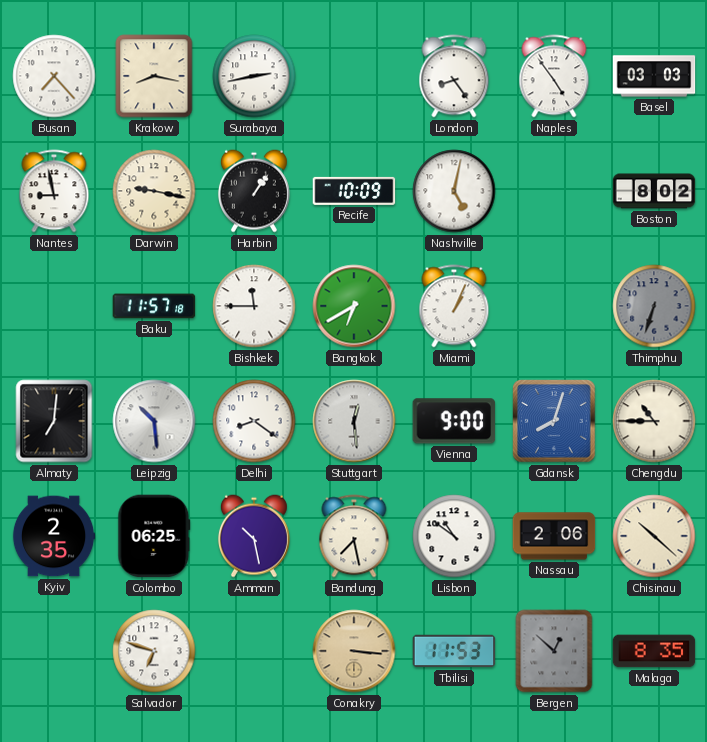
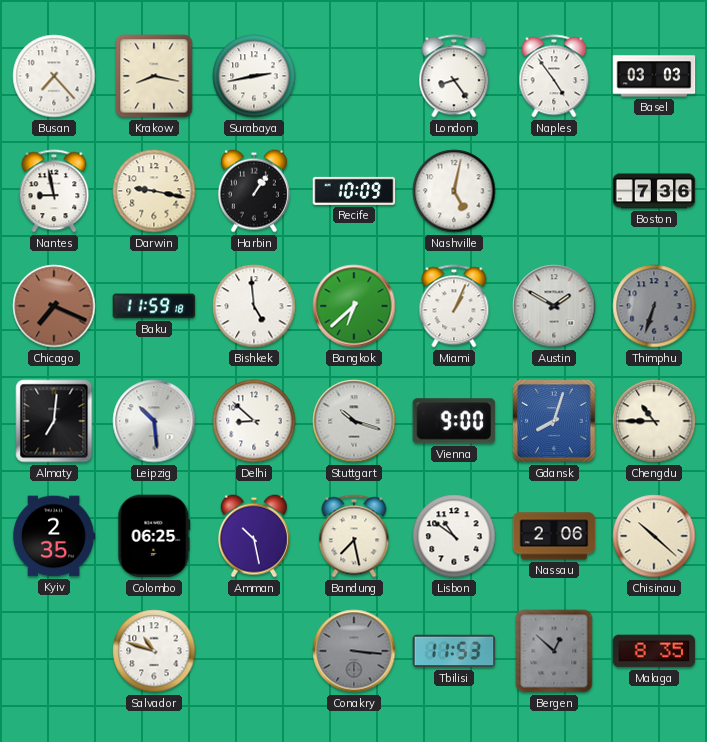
Boston: 8:02 -> 7:36 (654, 191)
Chicago: none -> 7:19 (54, 306)
Baku: 11:57 -> 11:59 (154, 306)
Bishkek: 11:45 -> 4:59 (254, 306)
Bangkok: 6:40 -> 6:38 (354, 306)
Austin: none -> 1:50 (554, 306)
Delhi: 8:21 -> 8:52 (254, 421)
Stuttgart: 12:29 -> 10:18 (354, 421)
Salvador: 6:48 -> 10:48 (154, 651)
Conakry dial: champagne -> grey (354, 651)
